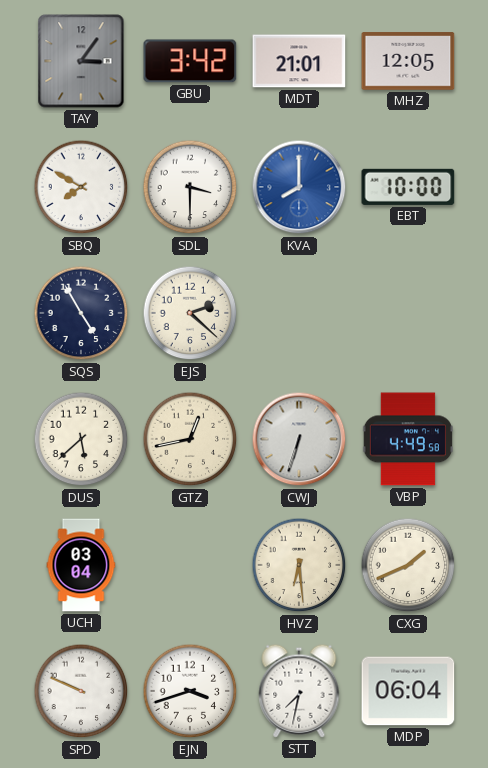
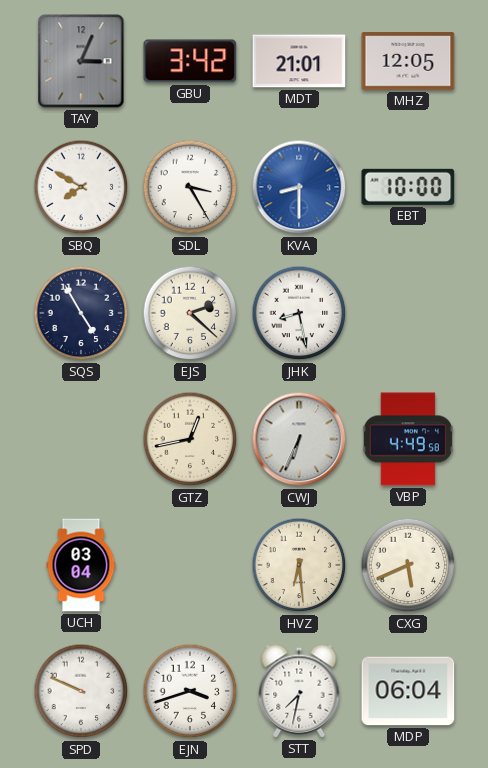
TAY: 3:06 -> 3:04 (81, 61)
SDL: 3:30 -> 3:25 (190, 187)
KVA: 8:00 -> 8:30 (299, 187)
JHK: none -> 8:28 (299, 313)
DUS: 5:38 -> none (81, 439)
CWJ: 6:33 -> 6:34 (299, 439)
CXG: 1:41 -> 5:41 (408, 565)
